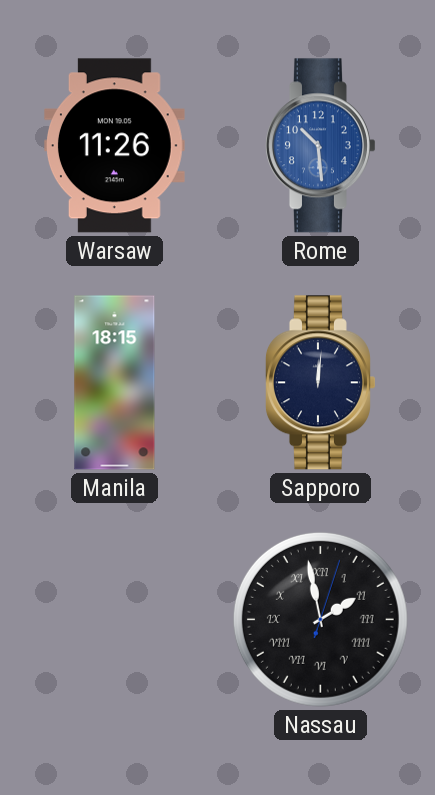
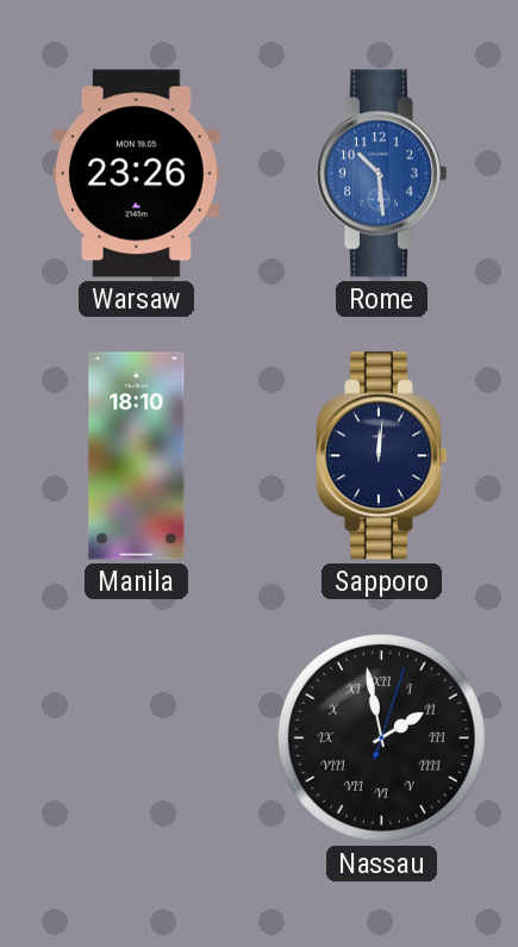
Warsaw: 11:26 -> 23:26 (136, 174)
Manila: 18:15 -> 18:10 (137, 456)
